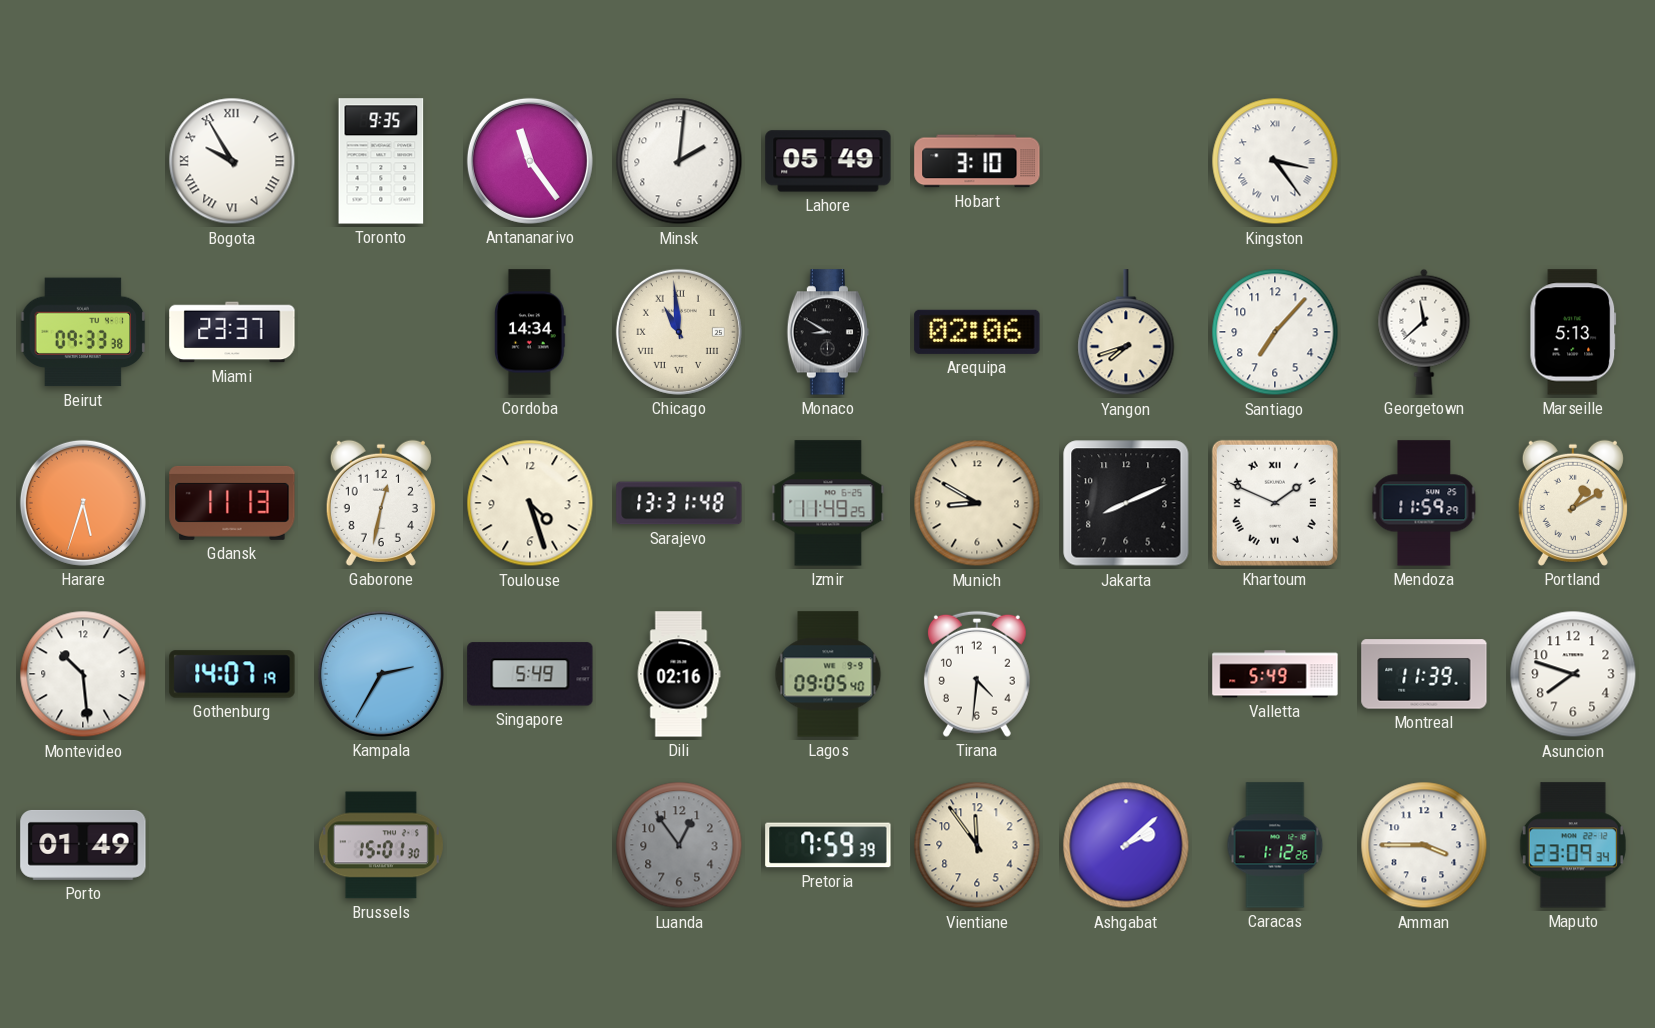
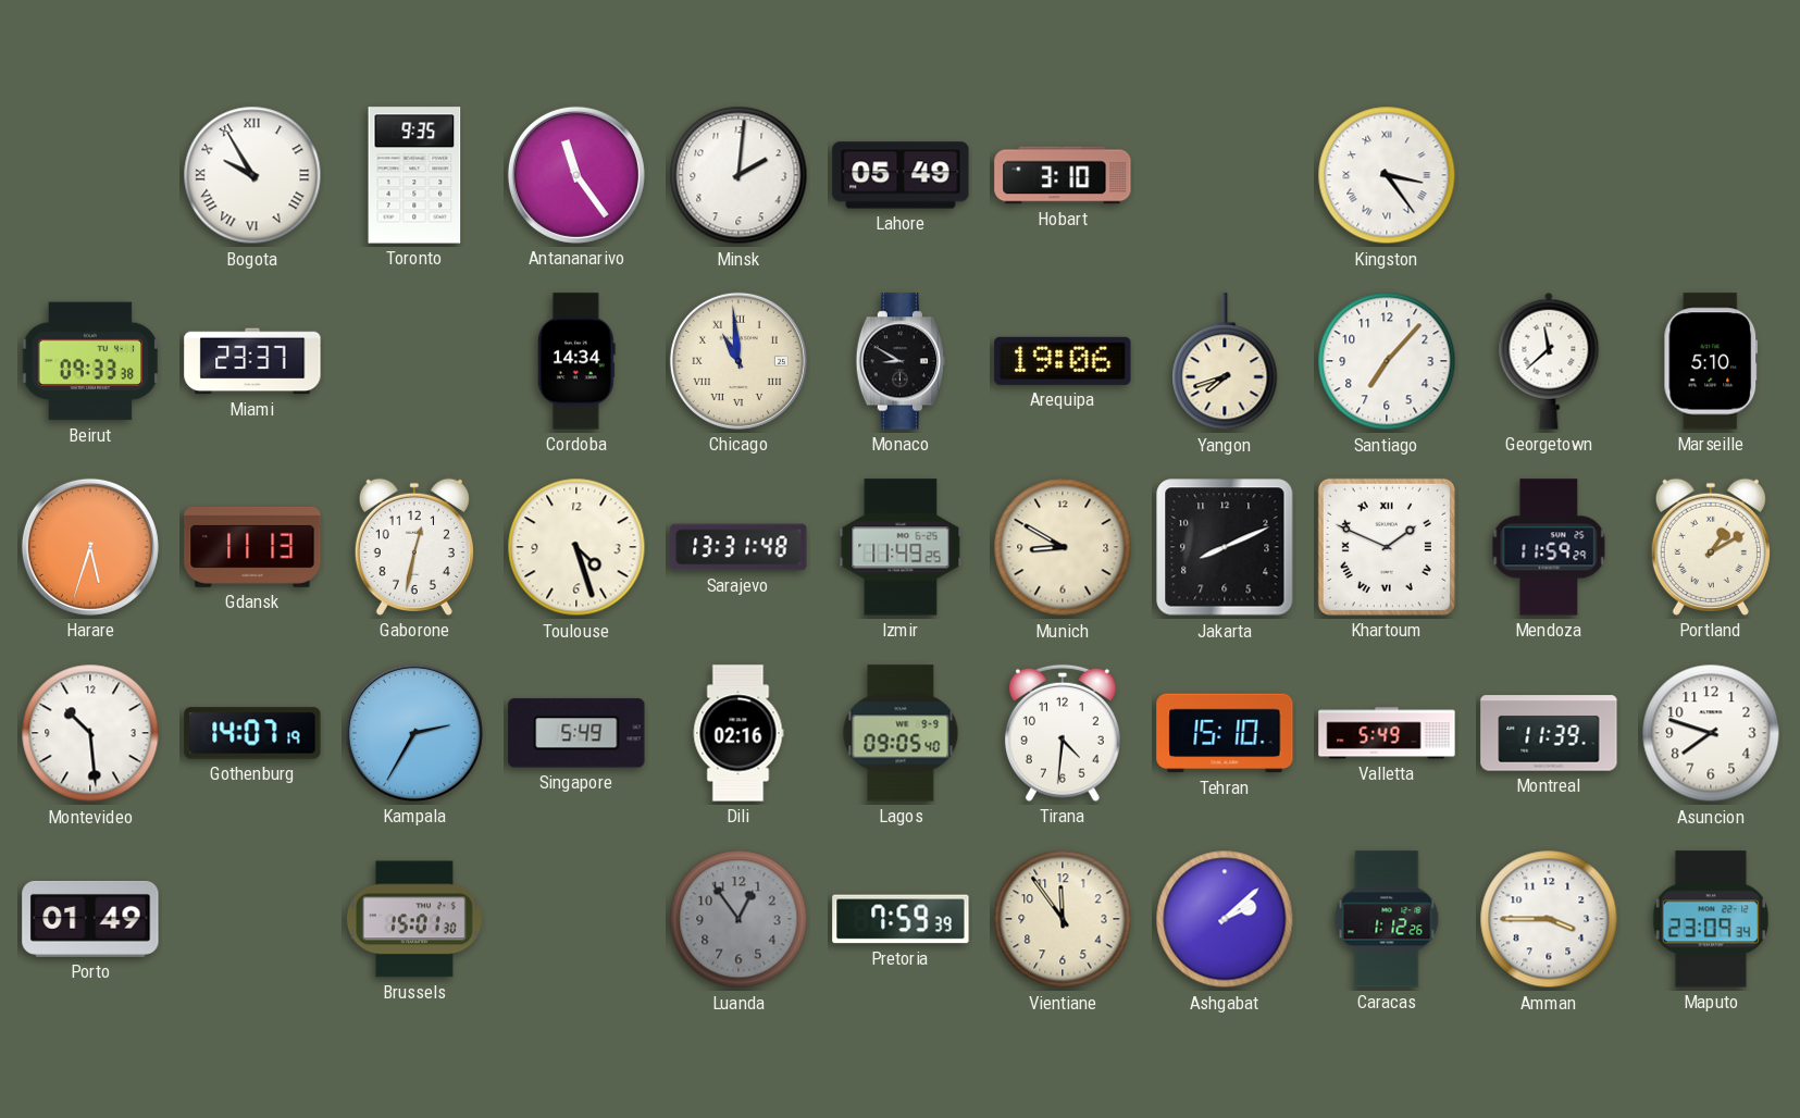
Arequipa: 02:06 -> 19:06 (1063, 361)
Marseille: 5:13 -> 5:10 (1711, 361)
Tehran: none -> 15:10 (1225, 733)
